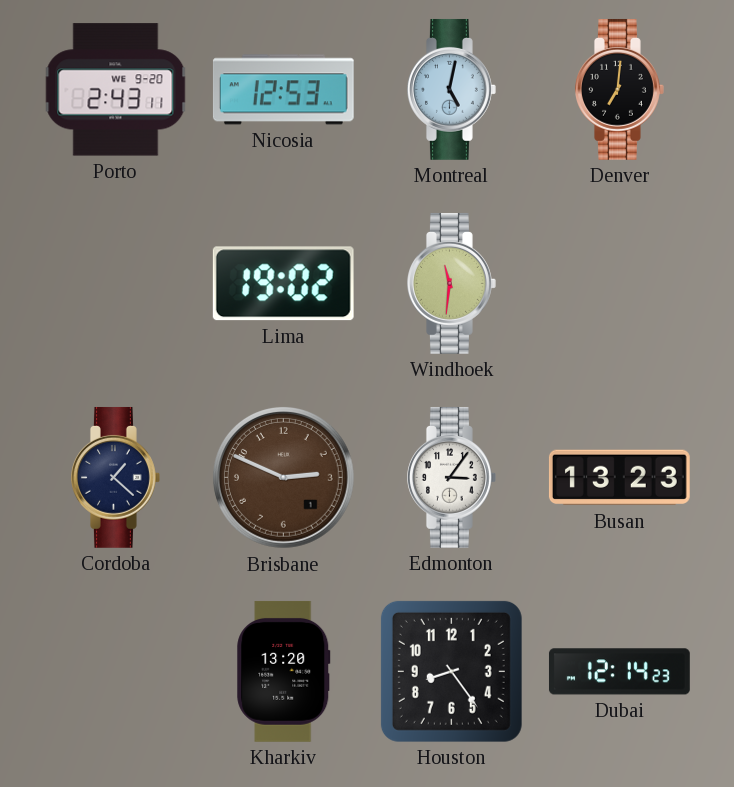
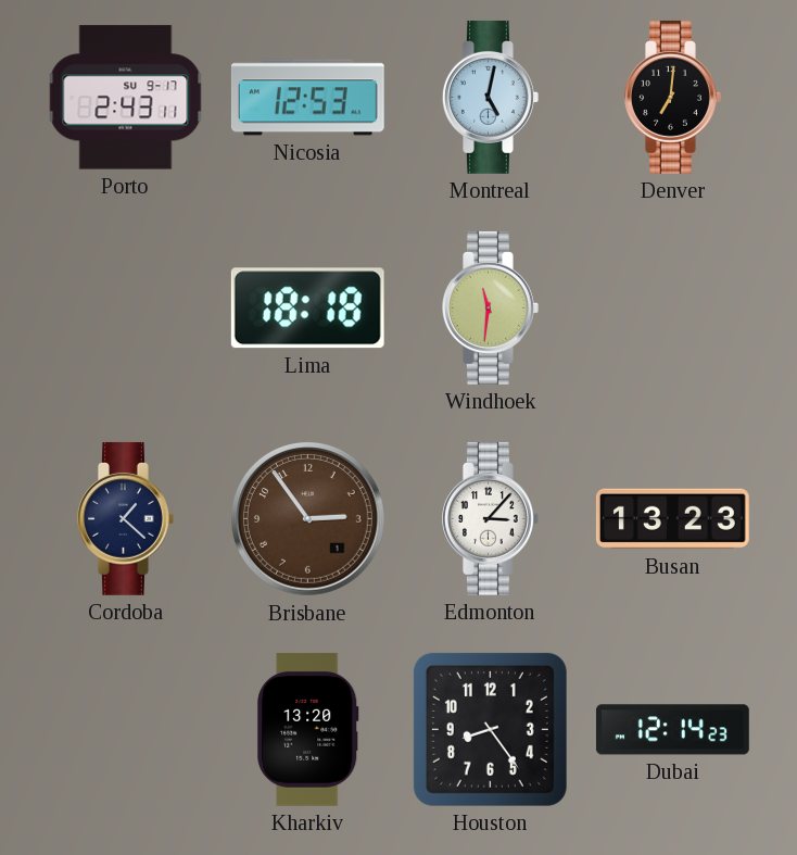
Porto date: WE 9-20 -> SU 9-17 (126, 98)
Lima: 19:02 -> 18:18 (307, 309)
Brisbane: 2:49 -> 2:54 (307, 518)
Edmonton: 3:06 -> 3:07 (491, 518)
